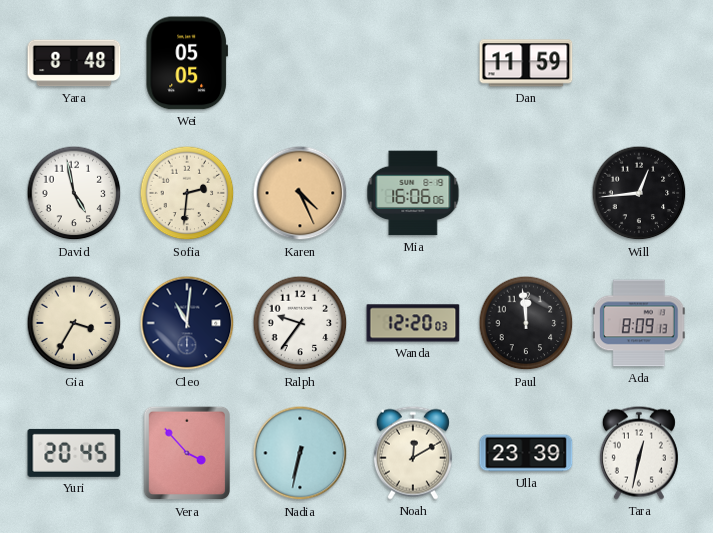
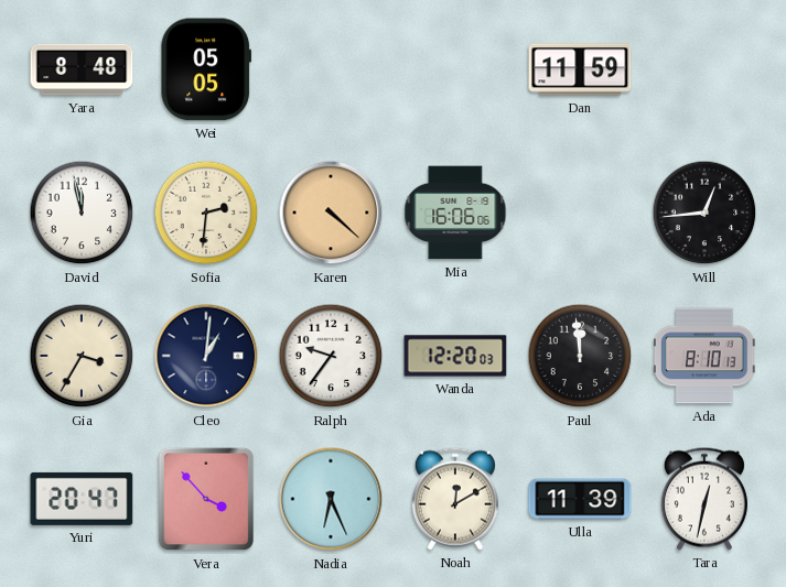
David: 4:58 -> 11:58 (82, 213)
Karen: 4:26 -> 4:22 (331, 213)
Cleo: 11:01 -> 1:01 (206, 356)
Ada: 8:09 -> 8:10 (704, 356)
Yuri: 20:45 -> 20:47 (82, 499)
Nadia: 6:32 -> 6:26 (331, 499)
Ulla: 23:39 -> 11:39 (580, 499)
